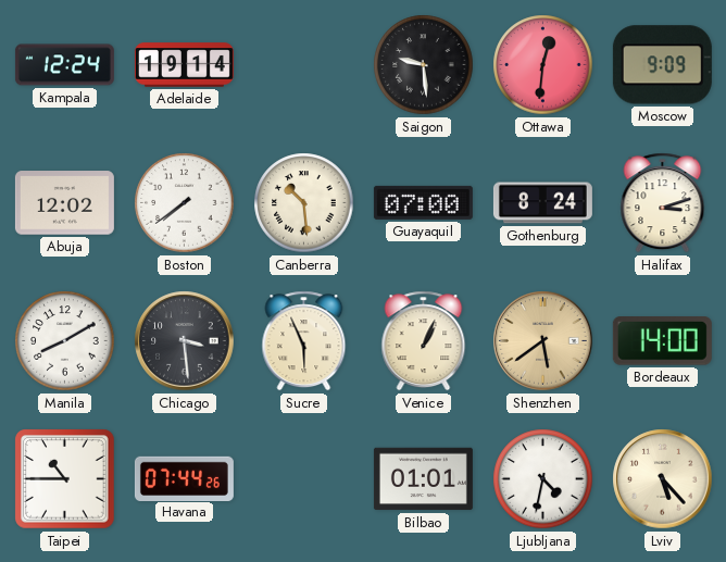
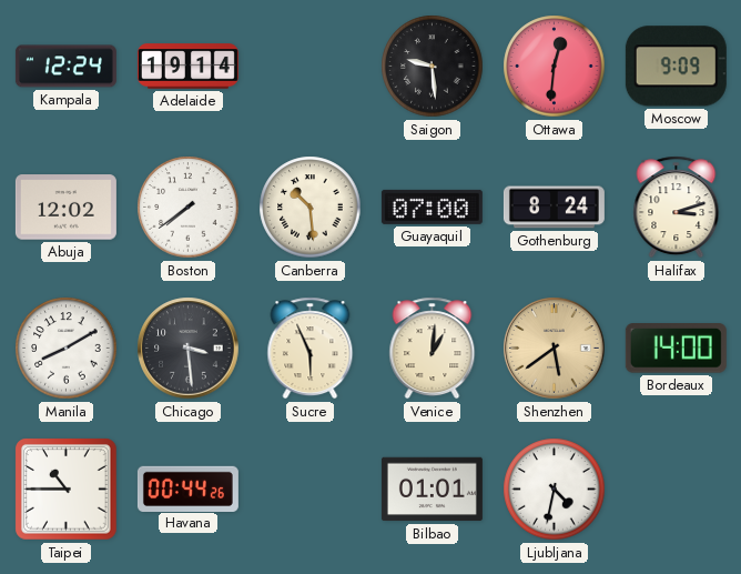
Venice: 1:04 -> 1:01 (433, 349)
Havana: 07:44 -> 00:44 (187, 489)
Lviv: 5:23 -> none (663, 479)
